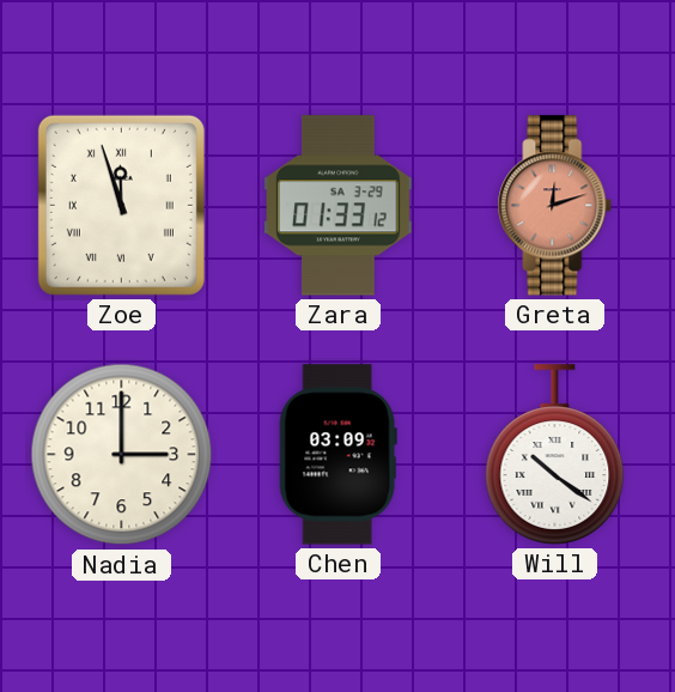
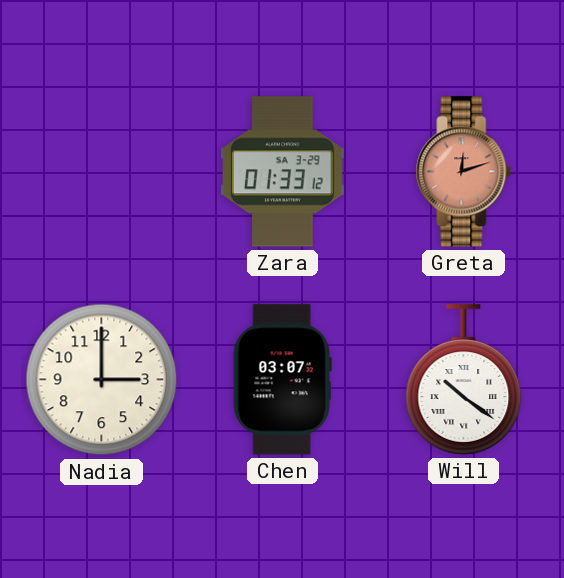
Zoe: 11:57 -> none (121, 205)
Chen: 03:09 -> 03:07 (282, 380)
